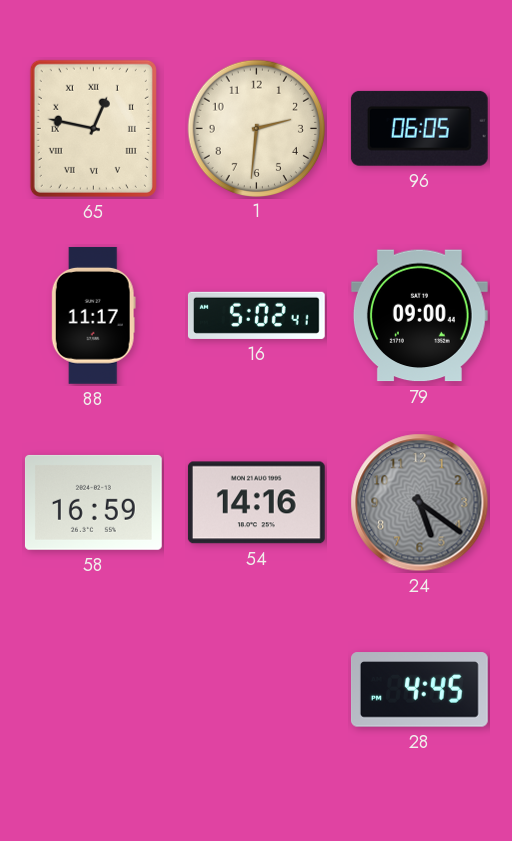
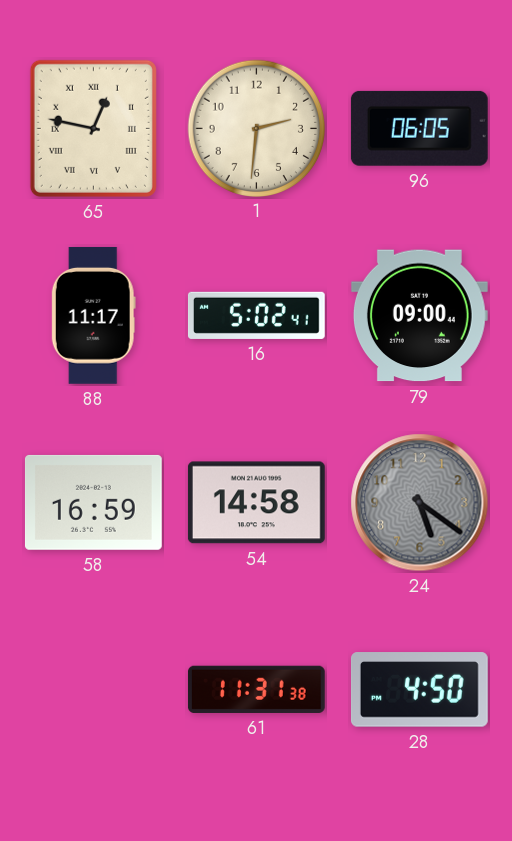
54: 14:16 -> 14:58 (256, 503)
61: none -> 11:31 (256, 689)
28: 4:45 -> 4:50 (419, 690)
